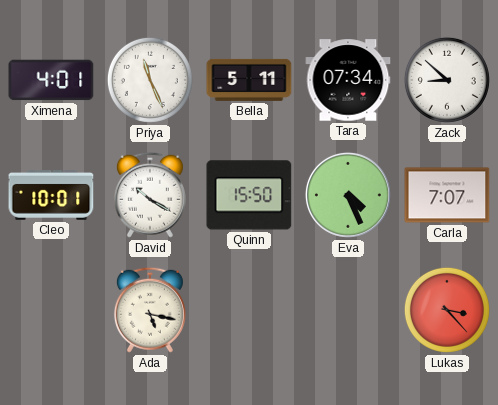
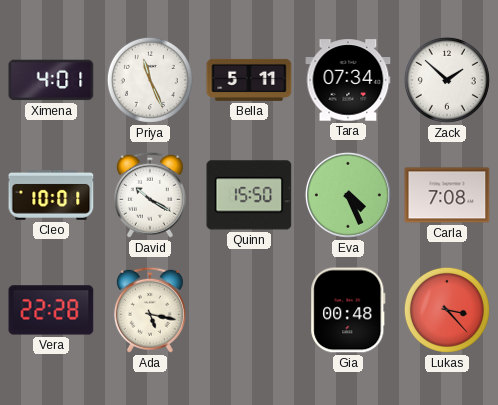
Zack: 8:52 -> 1:52 (447, 80)
Carla: 7:07 -> 7:08 (447, 195)
Vera: none -> 22:28 (51, 310)
Gia: none -> 00:48 (348, 310)
